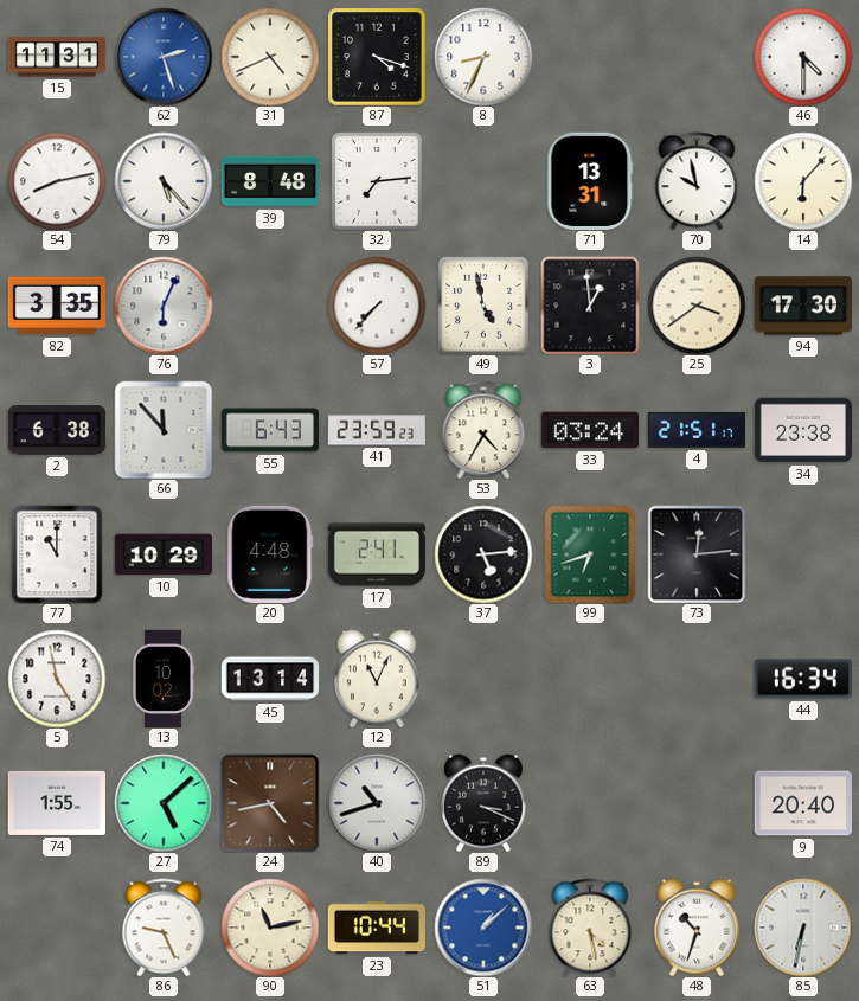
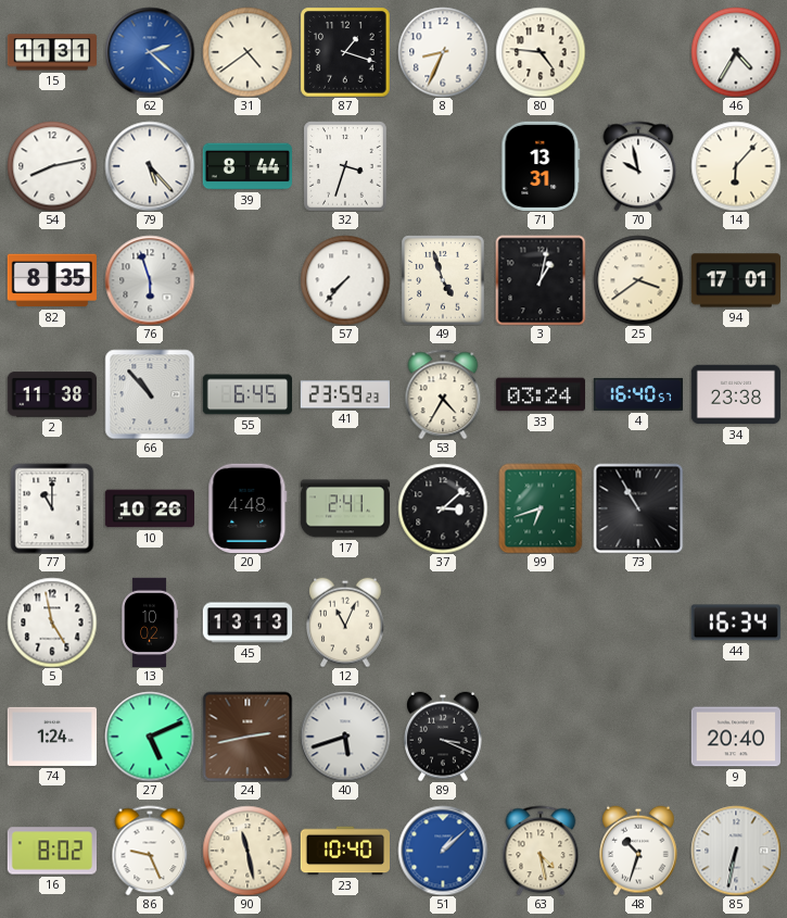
62: 2:27 -> 2:22 (150, 52)
31: 4:41 -> 4:39 (247, 52)
87: 4:18 -> 1:18 (345, 52)
80: none -> 4:46 (541, 52)
46: 4:30 -> 4:35 (736, 52)
39: 8:48 -> 8:44 (246, 166)
32: 7:14 -> 3:33 (345, 166)
82: 3:35 -> 8:35 (52, 280)
76: 6:04 -> 5:57 (150, 280)
49: 4:58 -> 4:57 (443, 280)
3: 12:59 -> 1:02 (541, 280)
94: 17:30 -> 17:01 (735, 280)
2: 6:38 -> 11:38 (51, 394)
66: 11:53 -> 10:53 (150, 394)
55: 6:43 -> 6:45 (246, 394)
4: 21:51 -> 16:40 (637, 394)
10: 10:29 -> 10:26 (149, 508)
37: 5:14 -> 3:08 (443, 508)
73: 12:14 -> 10:55 (638, 508)
45: 13:14 -> 13:13 (247, 623)
74: 1:55 -> 1:24 (51, 737)
27: 5:08 -> 5:11 (150, 737)
24: 4:43 -> 2:43 (247, 737)
40: 10:42 -> 5:42 (345, 737)
16: none -> 8:02 (51, 851)
90: 11:13 -> 11:28 (247, 851)
23: 10:44 -> 10:40 (344, 851)
